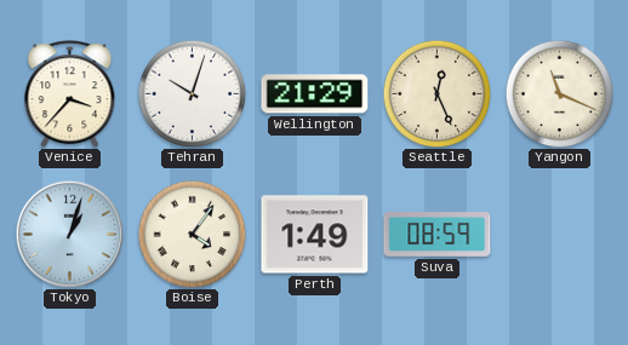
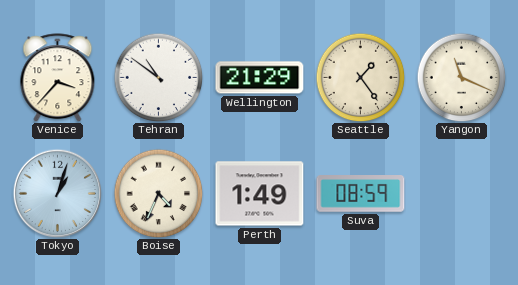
Tehran: 10:03 -> 10:51 (158, 77)
Seattle: 12:26 -> 1:24 (360, 77)
Boise: 4:06 -> 4:34 (158, 193)
